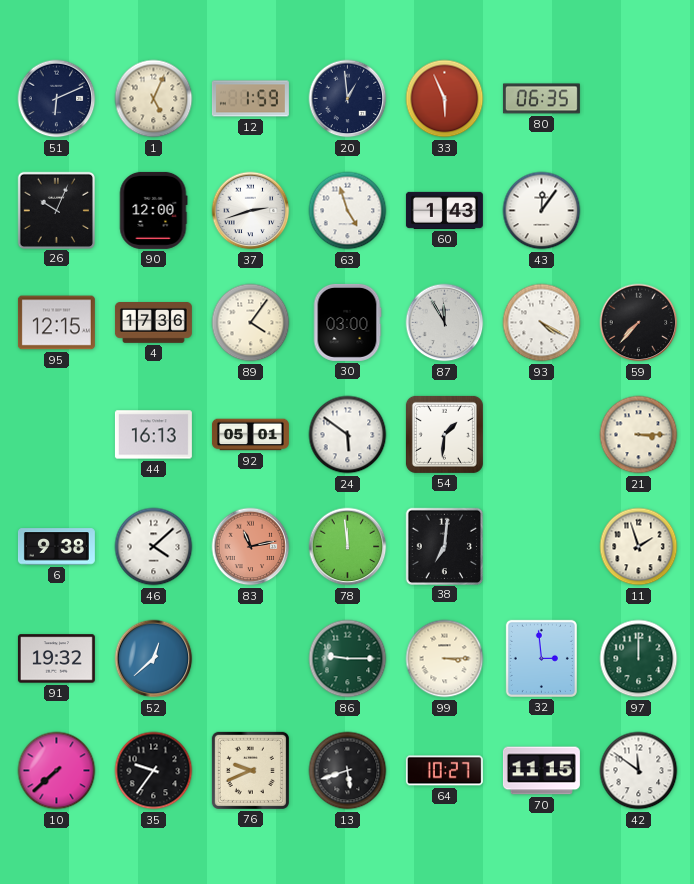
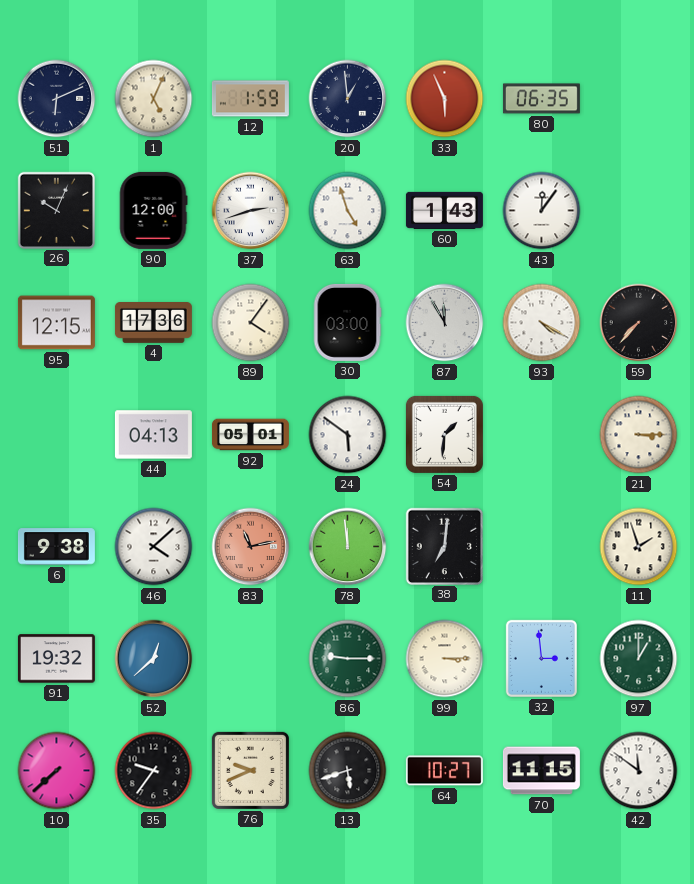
44: 16:13 -> 04:13 (153, 435)
97: 12:00 -> 1:00 (639, 659)
